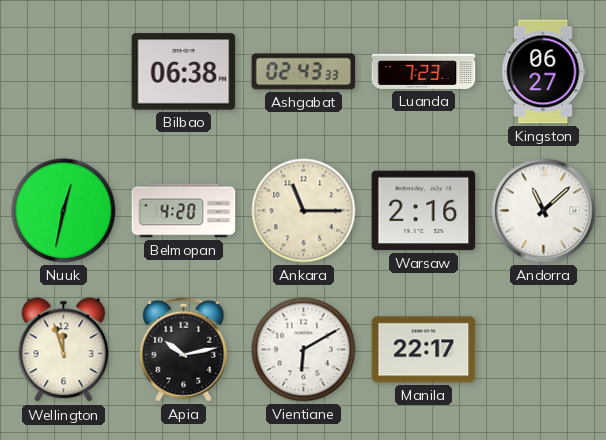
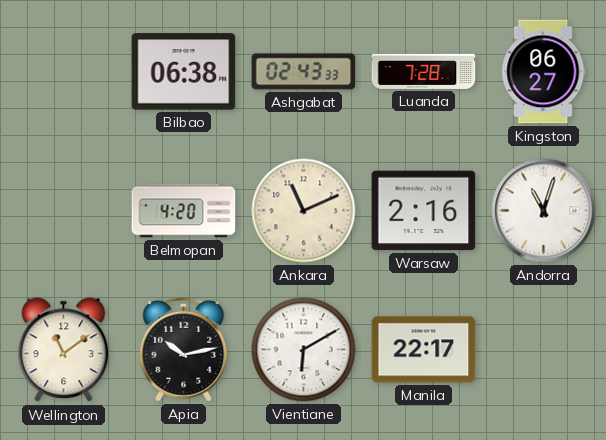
Luanda: 7:23 -> 7:28 (424, 71)
Nuuk: 12:32 -> none (64, 211)
Ankara: 11:15 -> 11:11 (304, 211)
Andorra: 11:08 -> 11:03 (544, 211)
Wellington: 11:57 -> 11:09 (64, 350)
